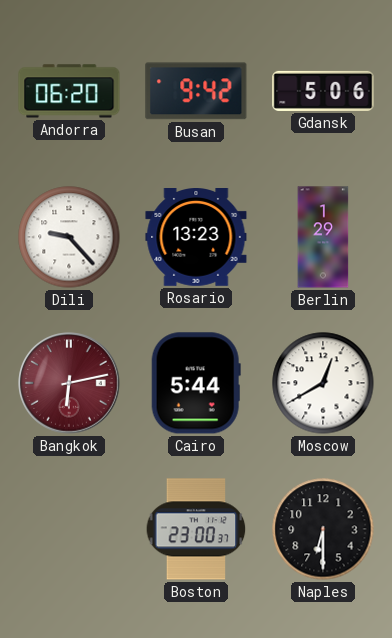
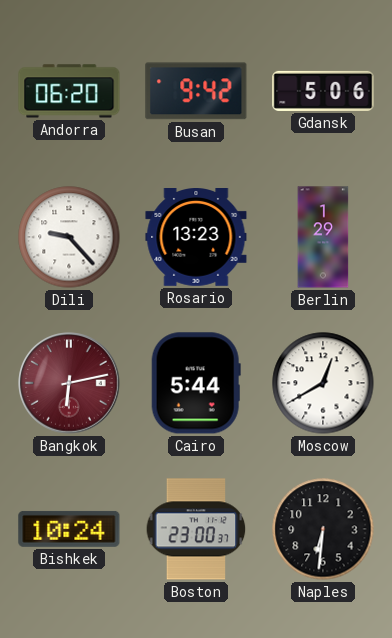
Bishkek: none -> 10:24 (69, 529)
Naples: 6:30 -> 6:31 (323, 529)
